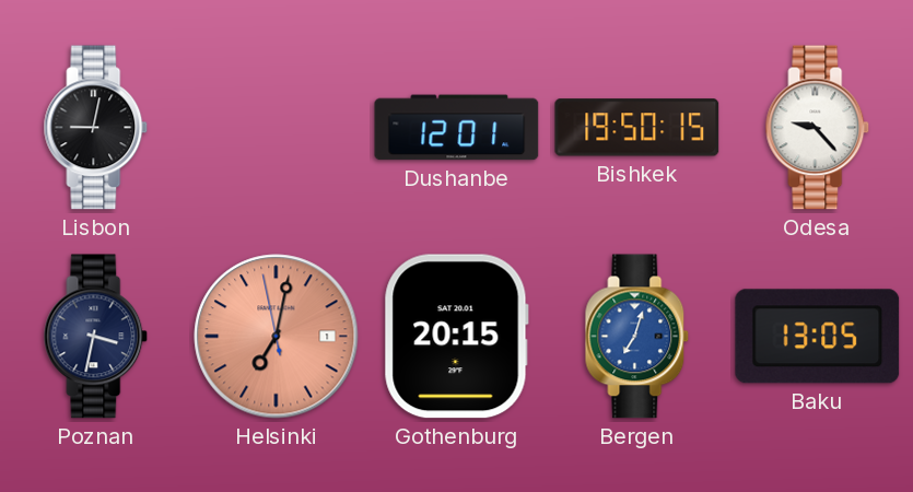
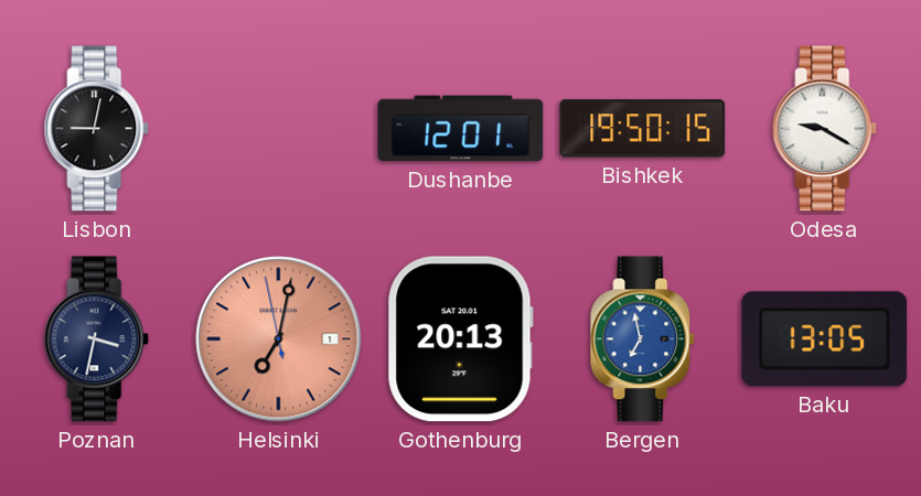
Odesa: 9:23 -> 9:20 (825, 129)
Gothenburg: 20:15 -> 20:13 (460, 339)
Bergen: 7:03 -> 6:58 (643, 339)
